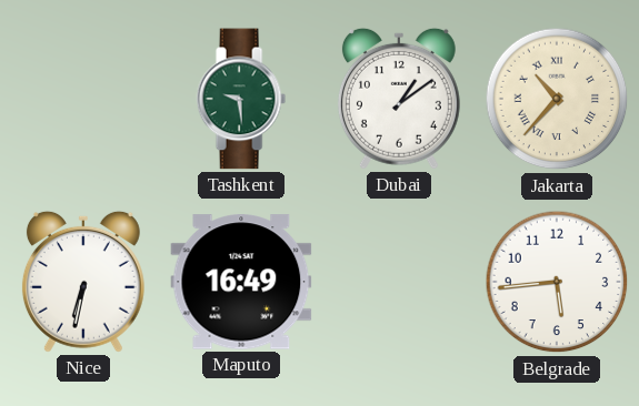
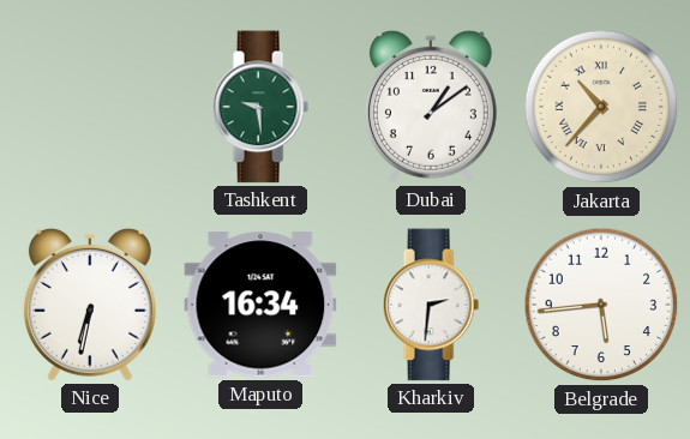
Maputo: 16:49 -> 16:34 (260, 305)
Kharkiv: none -> 2:31 (431, 305)
